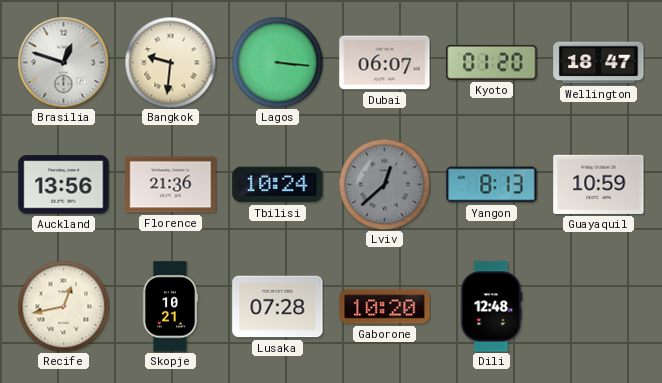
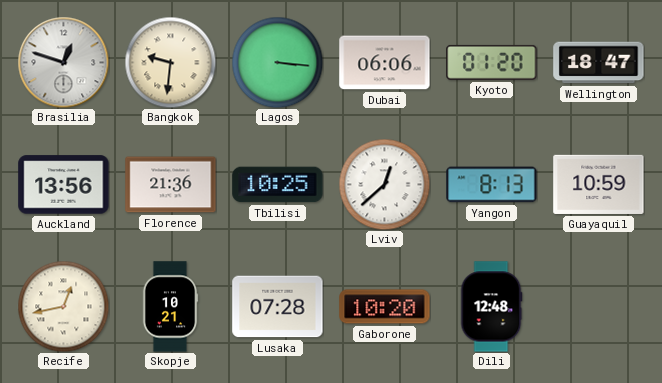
Dubai: 06:07 -> 06:06 (385, 63)
Tbilisi: 10:24 -> 10:25 (278, 185)
Lviv dial: grey -> white (384, 184)
